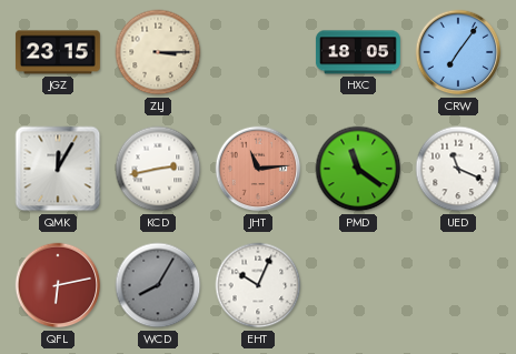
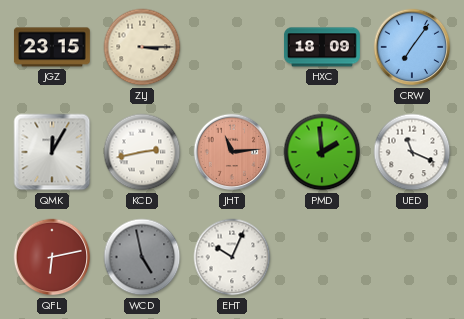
HXC: 18:05 -> 18:09 (322, 47)
PMD: 11:21 -> 1:59 (322, 152)
WCD: 8:05 -> 4:58 (142, 257)
